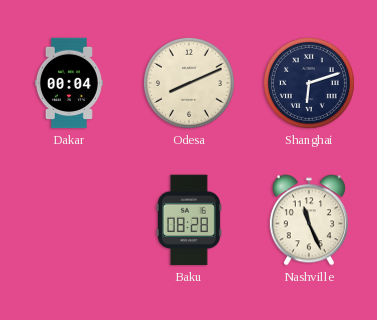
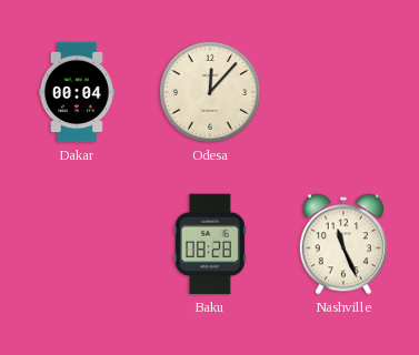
Odesa: 8:11 -> 12:07 (210, 92)
Shanghai: 6:12 -> none (309, 83)
